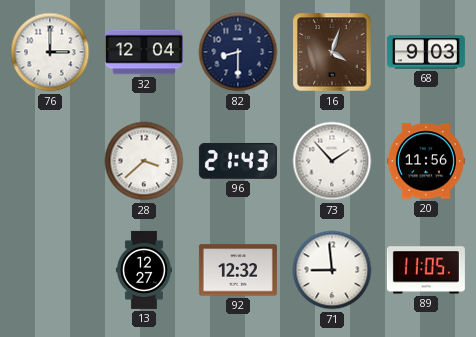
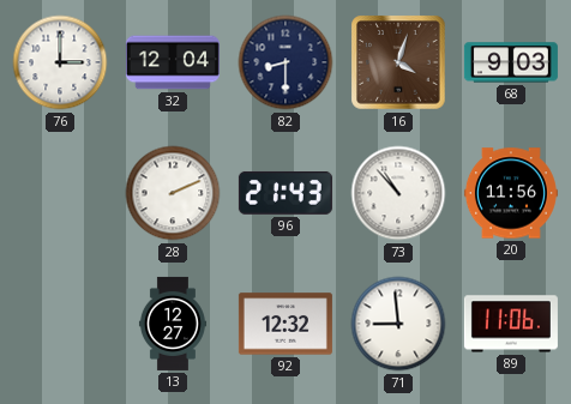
28: 3:38 -> 2:11 (173, 193)
73: 1:53 -> 10:53 (398, 193)
89: 11:05 -> 11:06 (511, 324)
